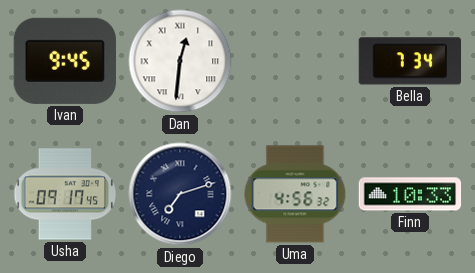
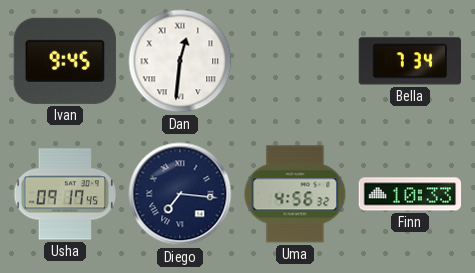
Diego: 7:12 -> 7:16 (180, 194)
